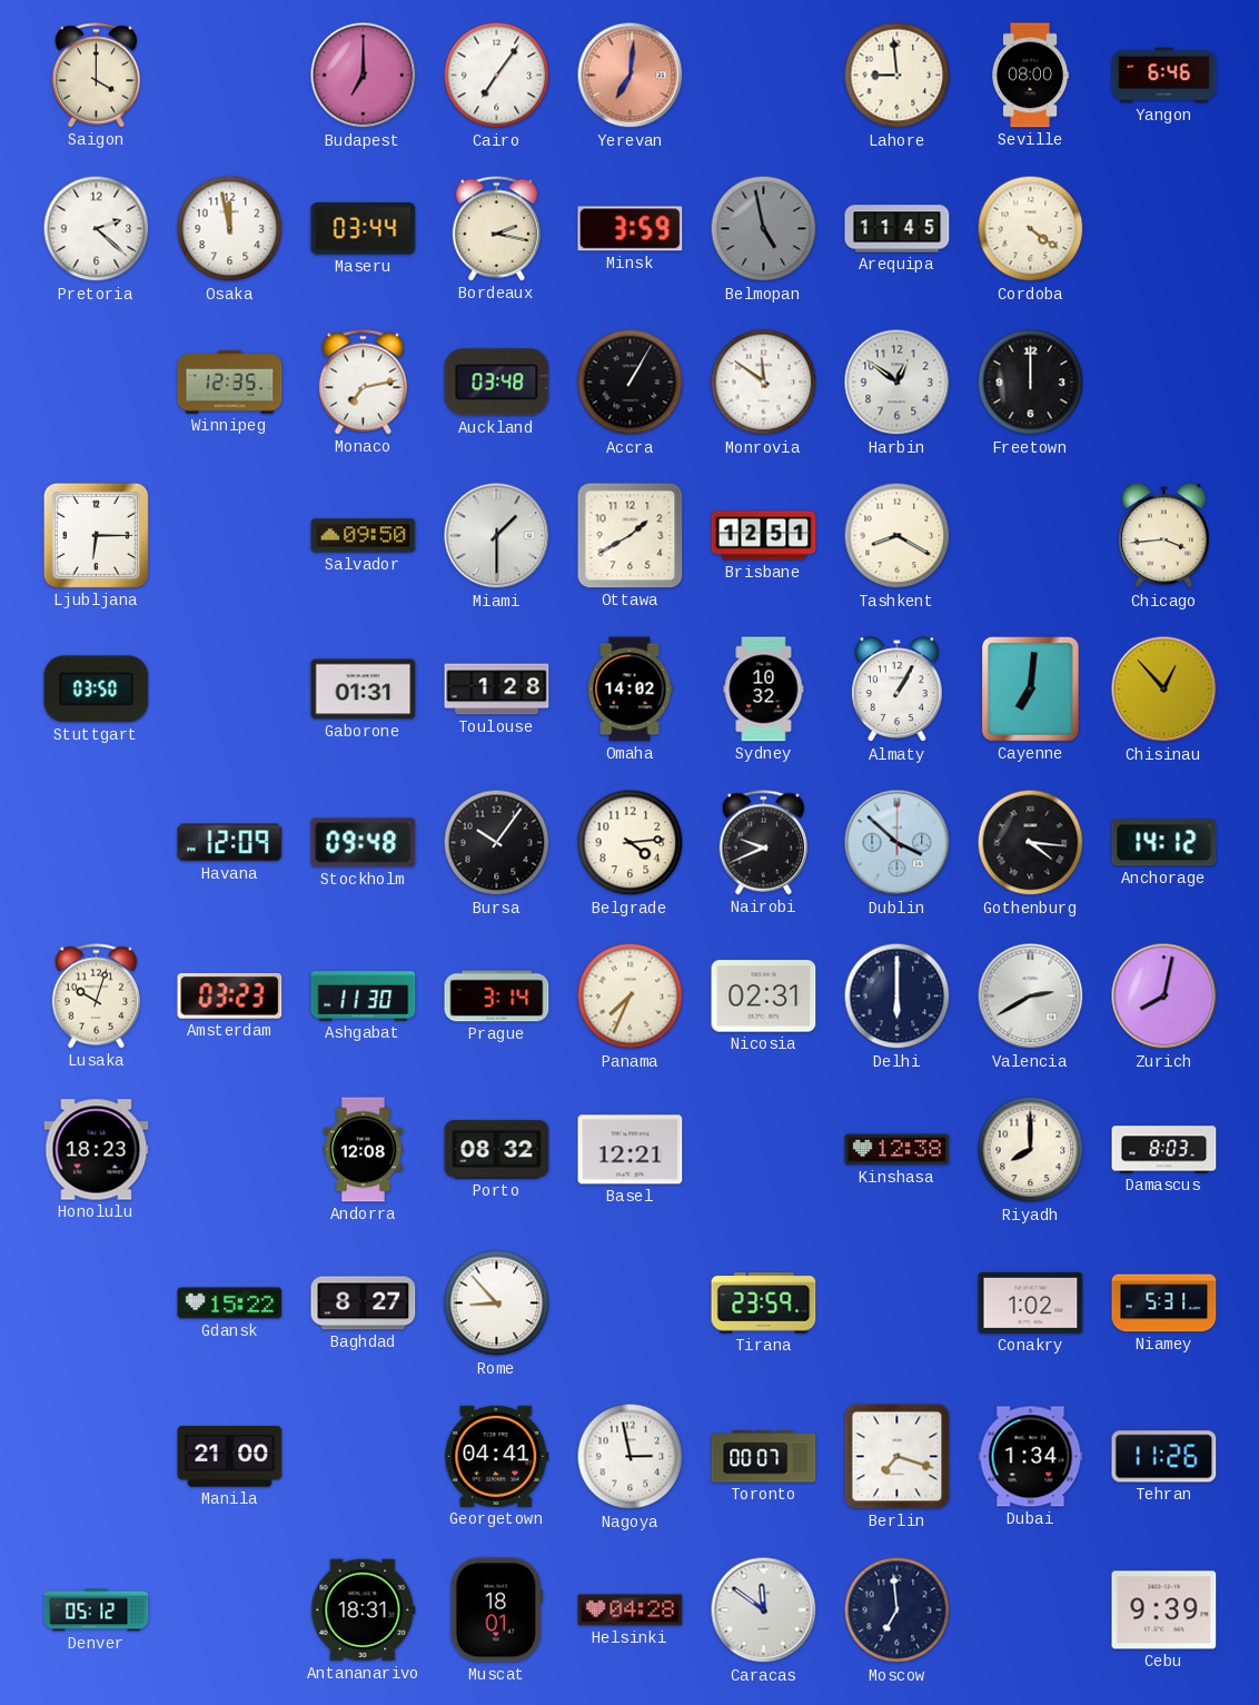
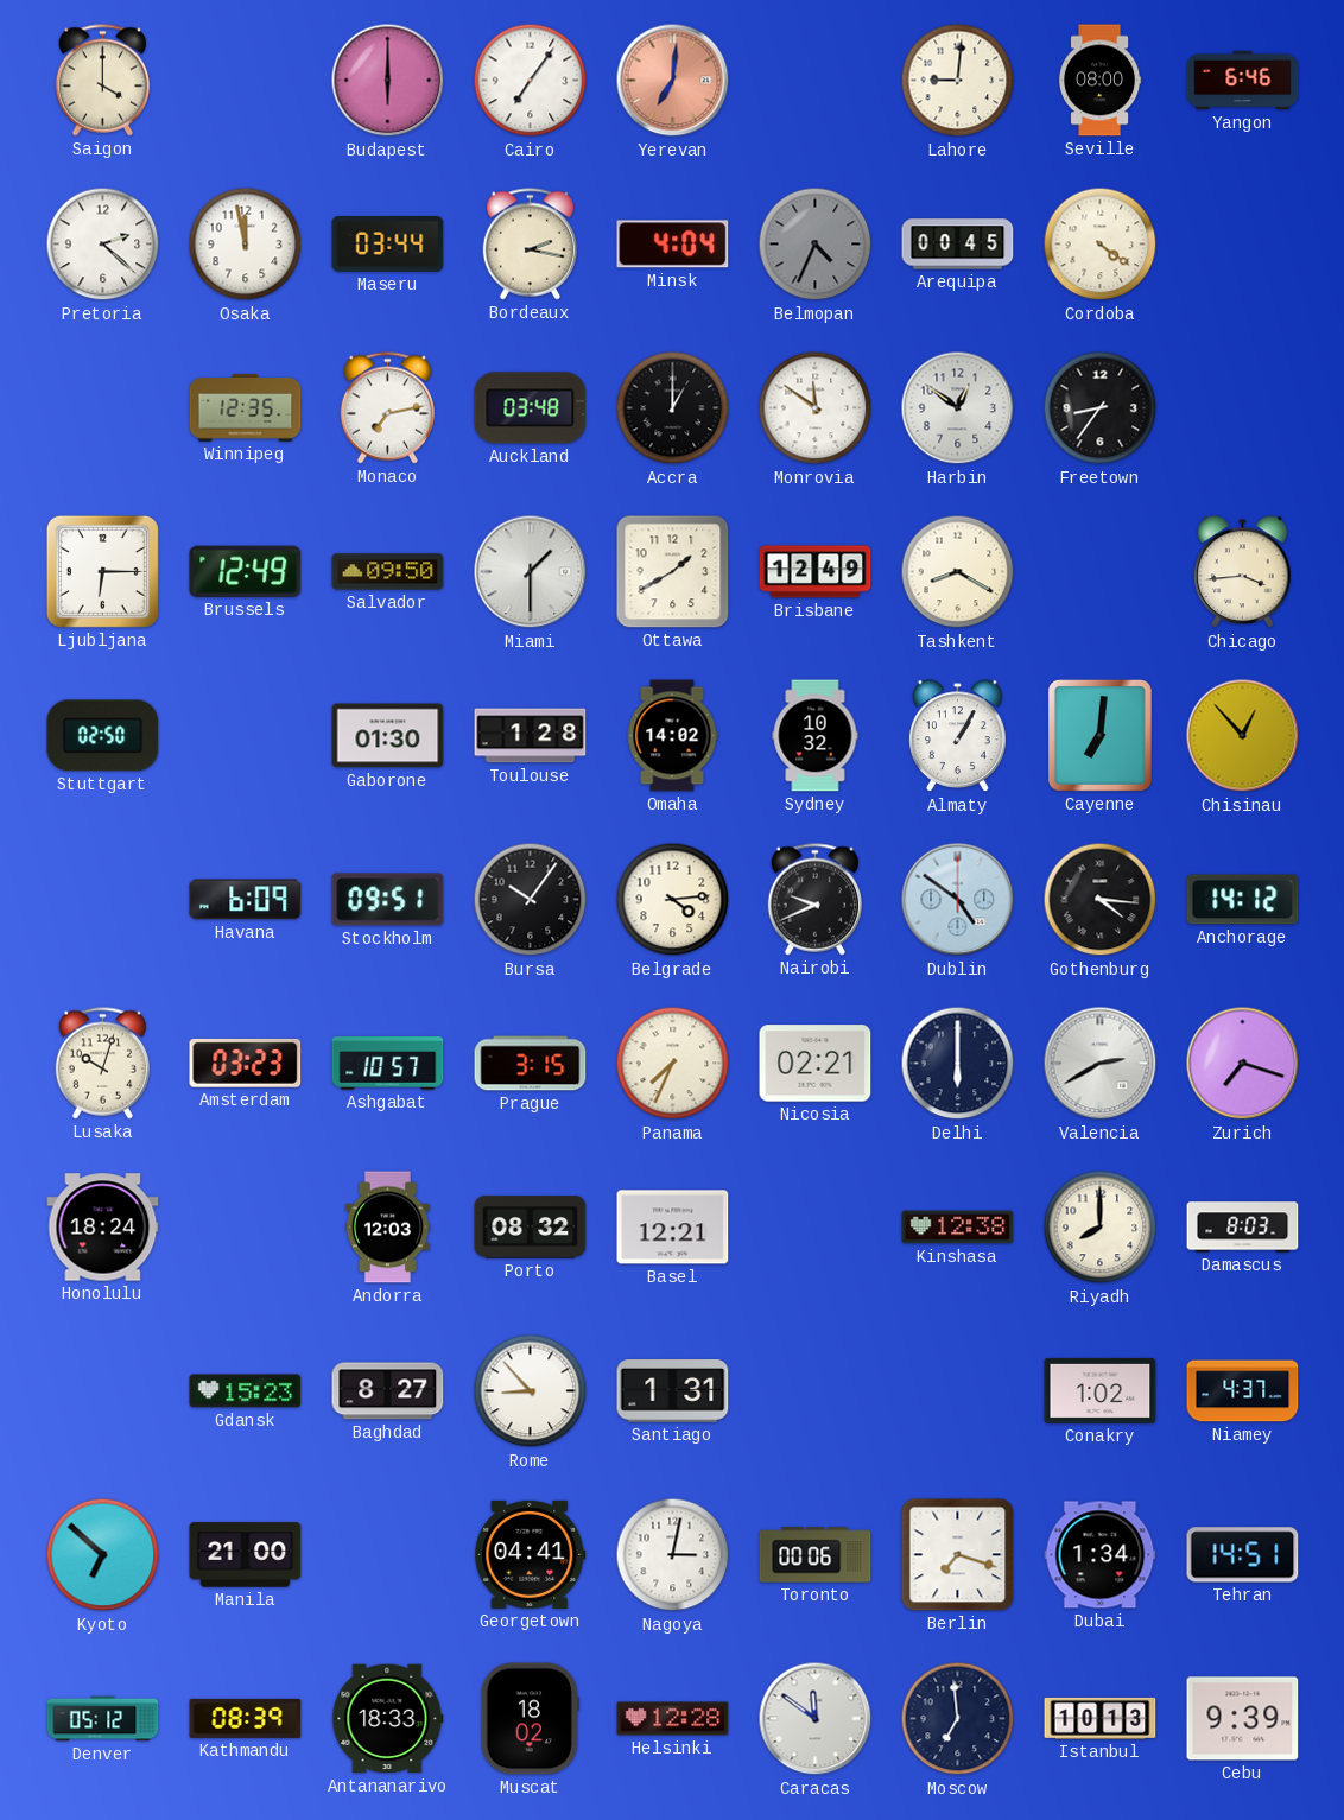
Budapest: 7:00 -> 6:00 (388, 81)
Lahore: 8:59 -> 9:01 (958, 81)
Minsk: 3:59 -> 4:04 (673, 245)
Belmopan: 4:58 -> 4:34 (816, 245)
Arequipa: 11:45 -> 00:45 (958, 245)
Accra: 1:05 -> 1:00 (673, 408)
Freetown: 12:00 -> 8:36 (1101, 408)
Brussels: none -> 12:49 (246, 571)
Brisbane: 12:51 -> 12:49 (816, 572)
Stuttgart: 03:50 -> 02:50 (103, 736)
Gaborone: 01:31 -> 01:30 (388, 736)
Havana: 12:09 -> 6:09 (246, 900)
Stockholm: 09:48 -> 09:51 (388, 900)
Dublin: 3:52 -> 4:51 (958, 900)
Ashgabat: 11:30 -> 10:57 (388, 1064)
Prague: 3:14 -> 3:15 (531, 1064)
Nicosia: 02:31 -> 02:21 (816, 1064)
Zurich: 8:02 -> 7:18 (1243, 1064)
Honolulu: 18:23 -> 18:24 (103, 1228)
Andorra: 12:08 -> 12:03 (387, 1228)
Gdansk: 15:22 -> 15:23 (246, 1391)
Santiago: none -> 1:31 (673, 1391)
Tirana: 23:59 -> none (764, 1303)
Niamey: 5:31 -> 4:37 (1243, 1391)
Kyoto: none -> 6:52 (103, 1555)
Nagoya: 2:58 -> 3:02 (673, 1555)
Toronto: 00:07 -> 00:06 (816, 1555)
Tehran: 11:26 -> 14:51 (1243, 1555)
Kathmandu: none -> 08:39 (246, 1718)
Antananarivo: 18:31 -> 18:33 (388, 1719)
Muscat: 18:01 -> 18:02 (530, 1719)
Helsinki: 04:28 -> 12:28 (673, 1719)
Istanbul: none -> 10:13 (1101, 1718)
